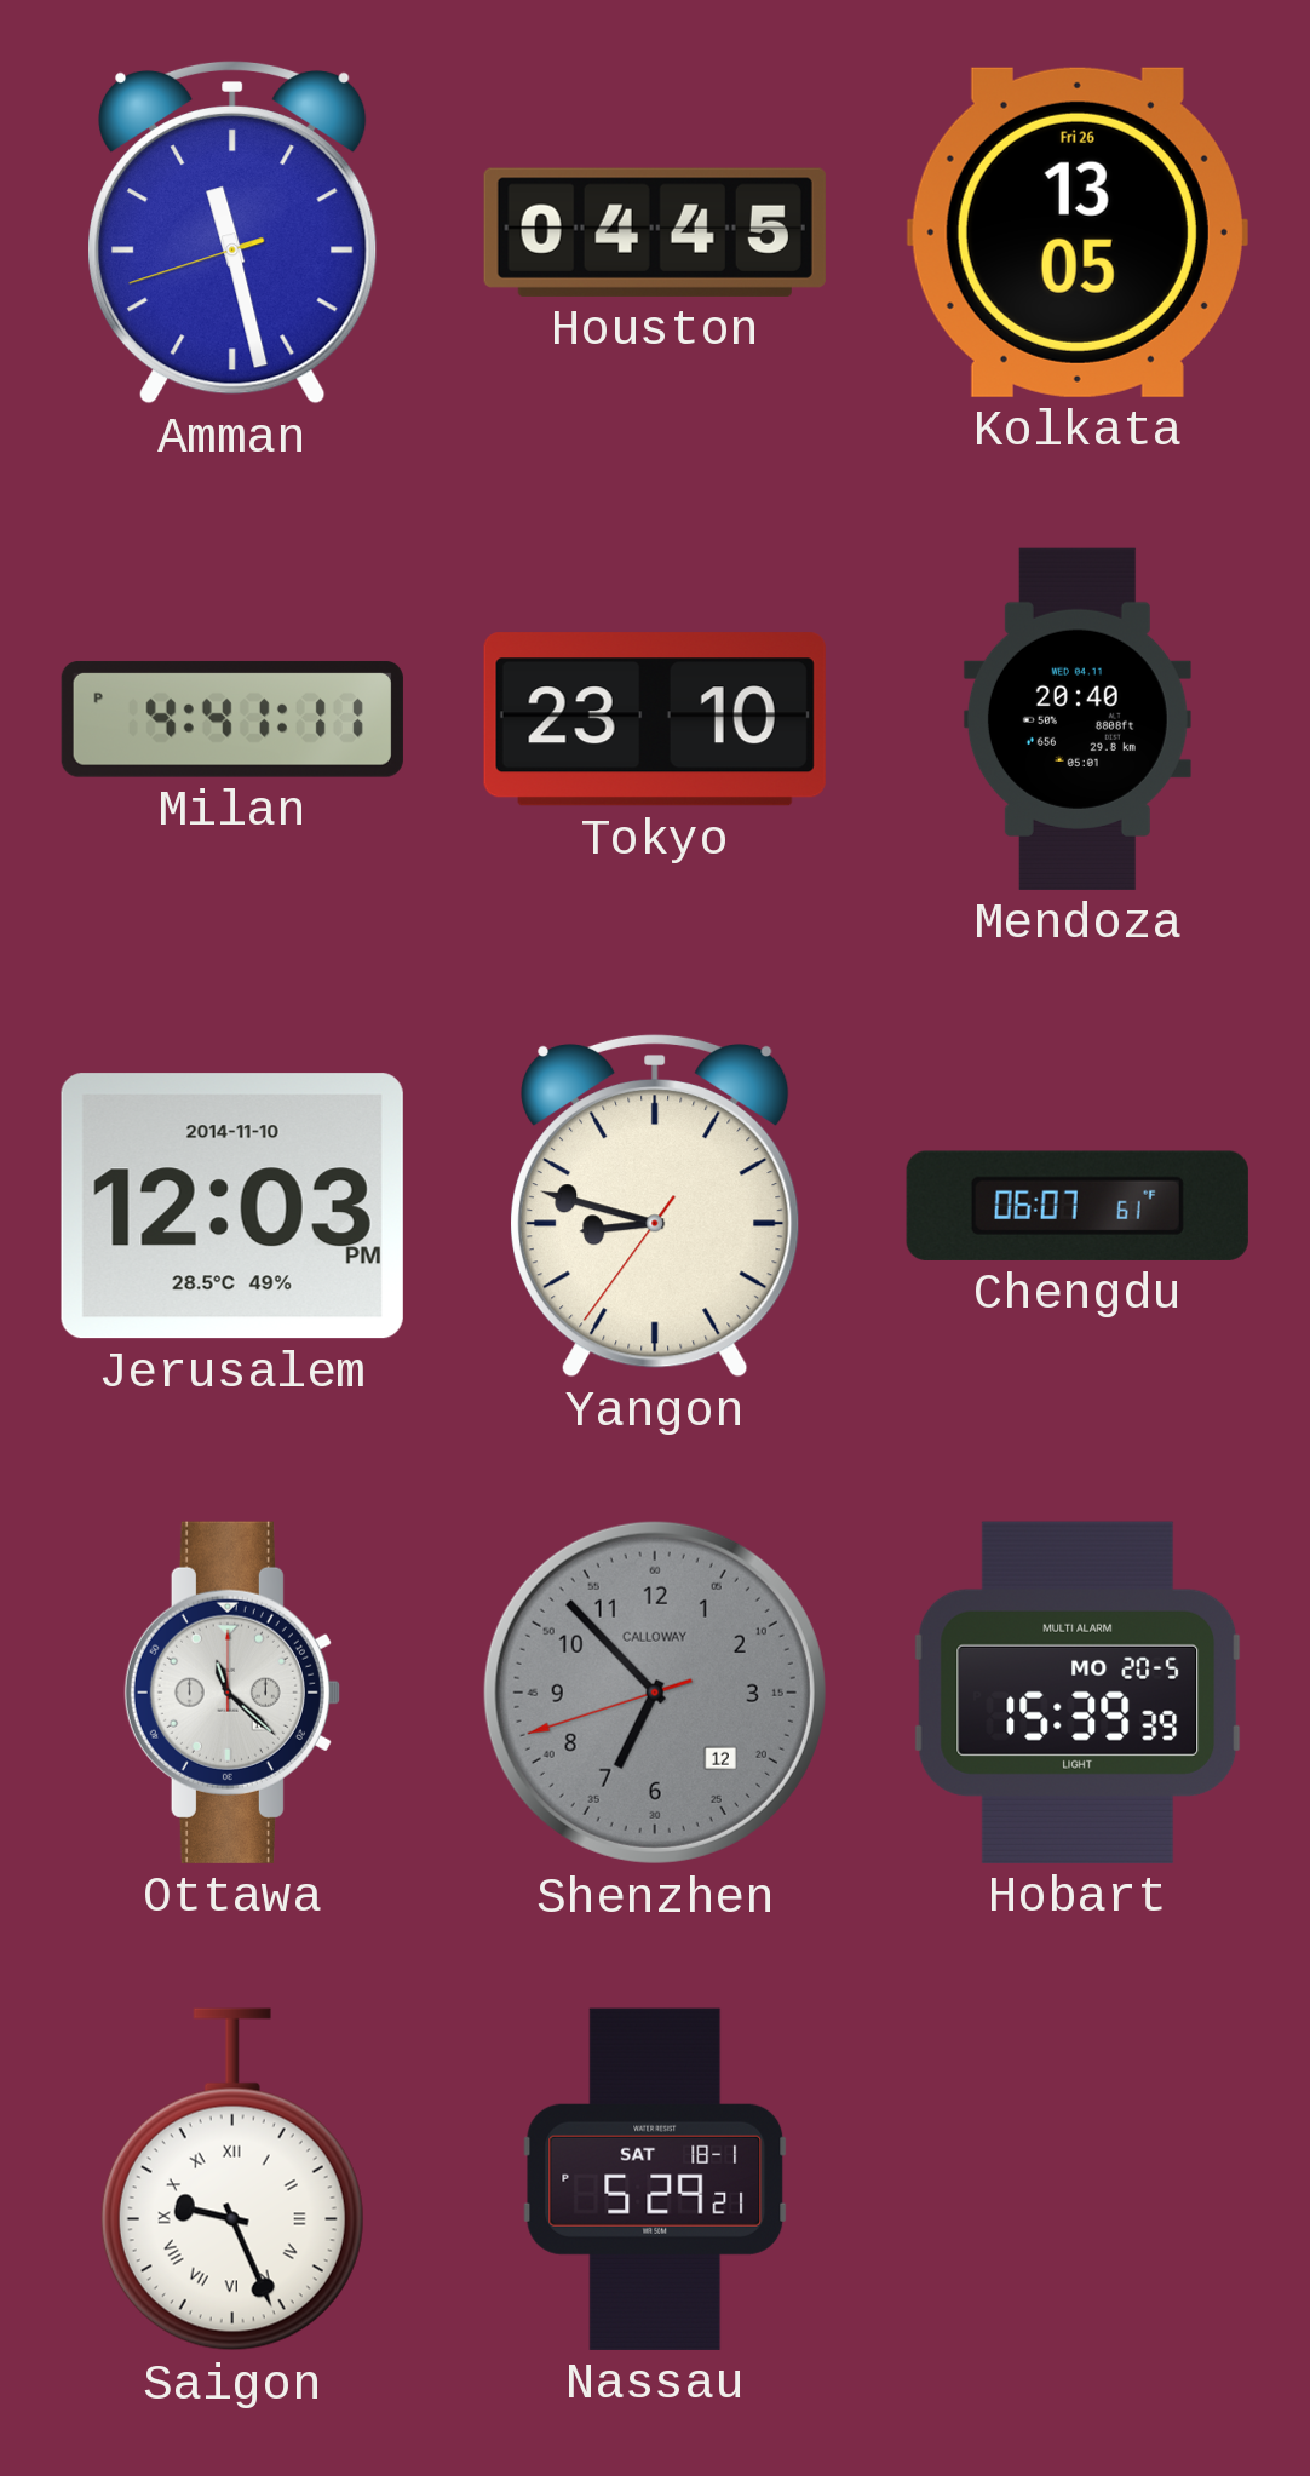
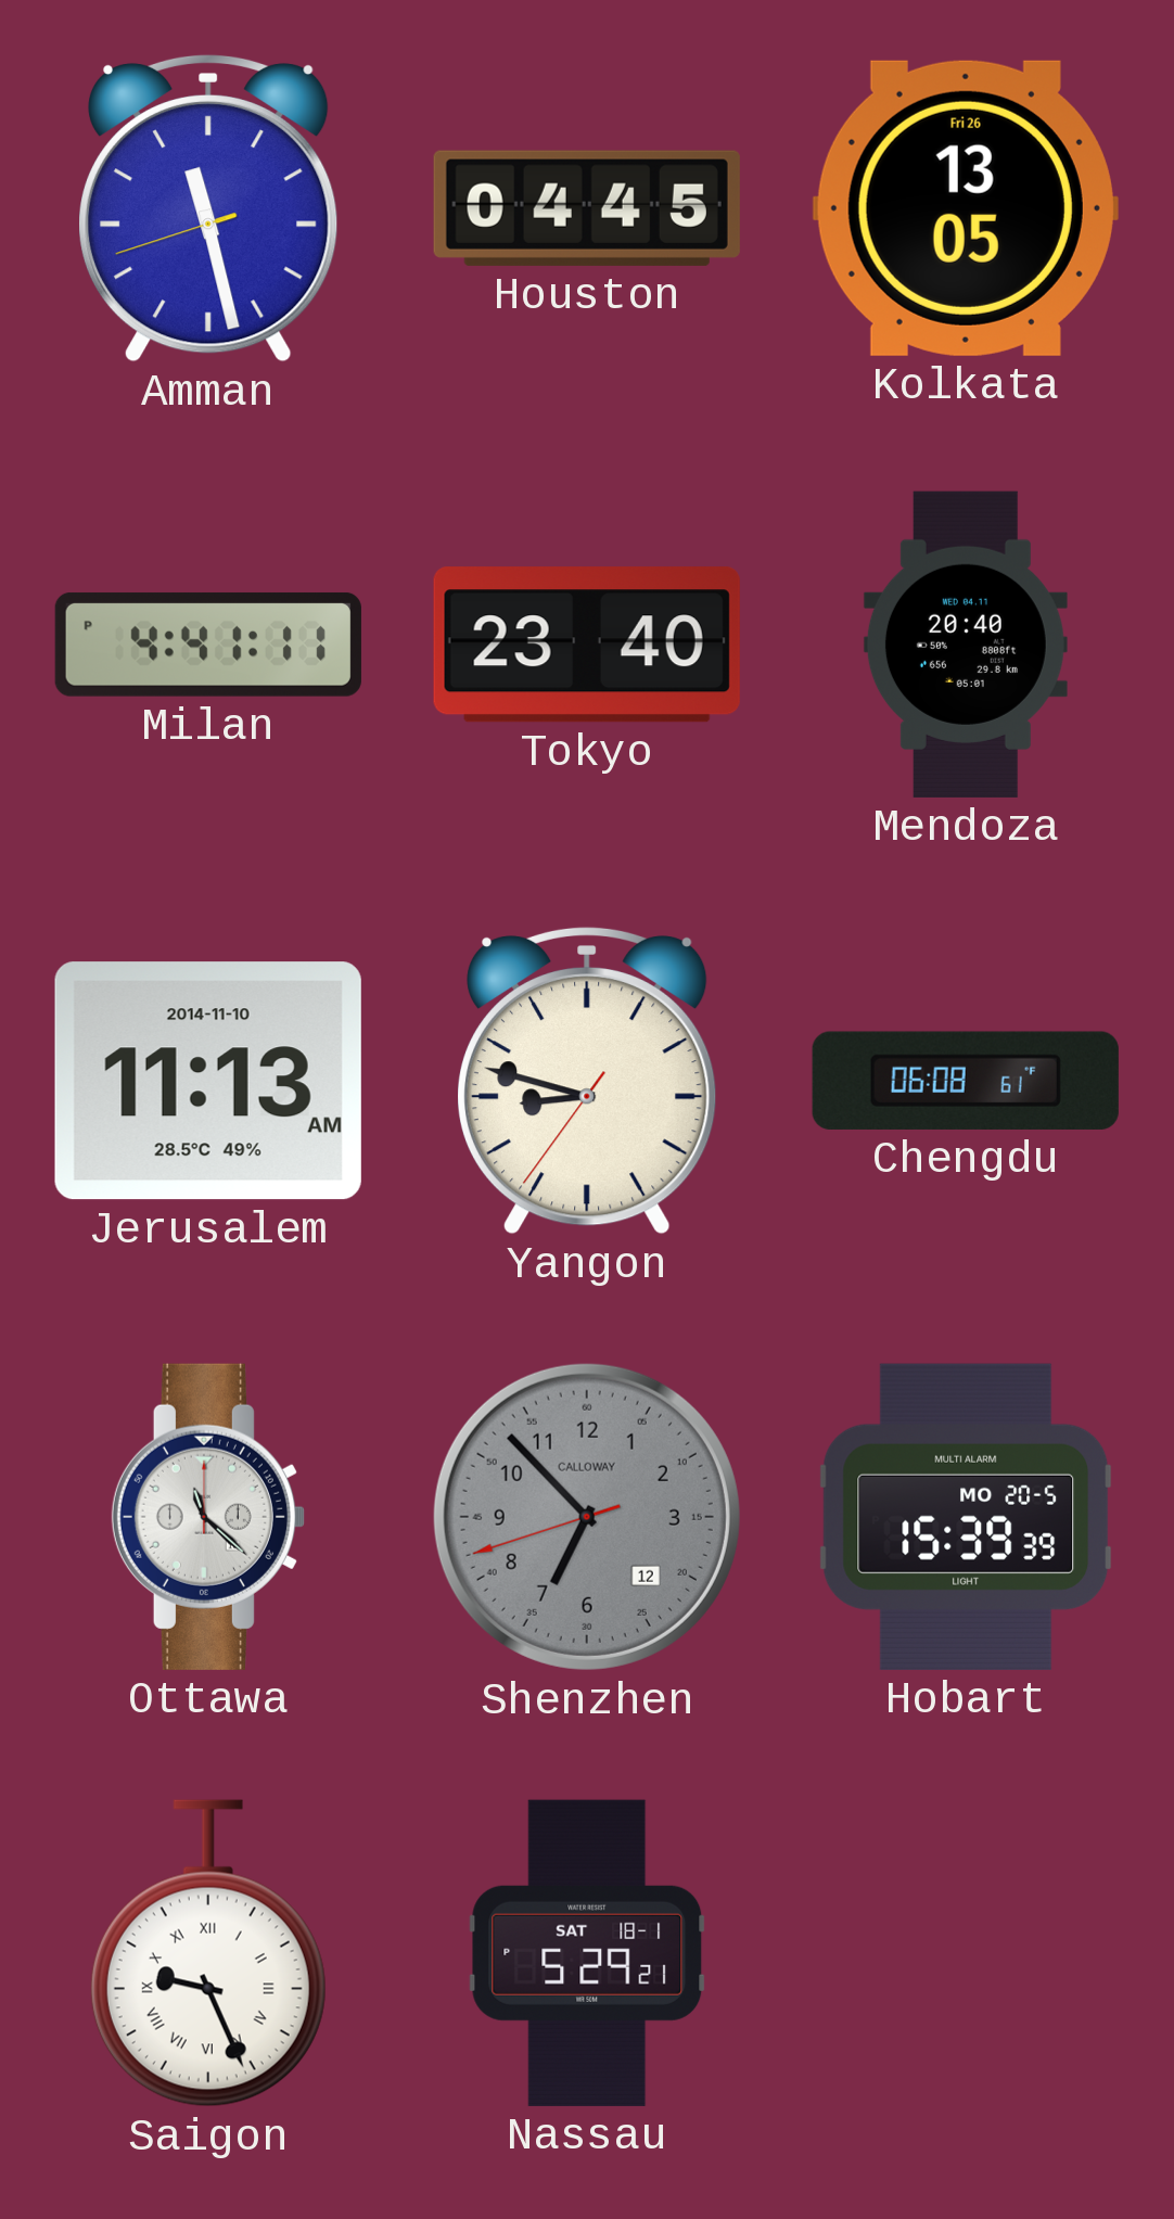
Tokyo: 23:10 -> 23:40 (587, 645)
Jerusalem: 12:03 -> 11:13 (208, 1081)
Chengdu: 06:07 -> 06:08 (966, 1081)
